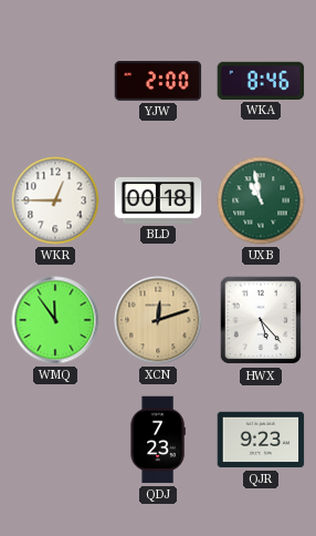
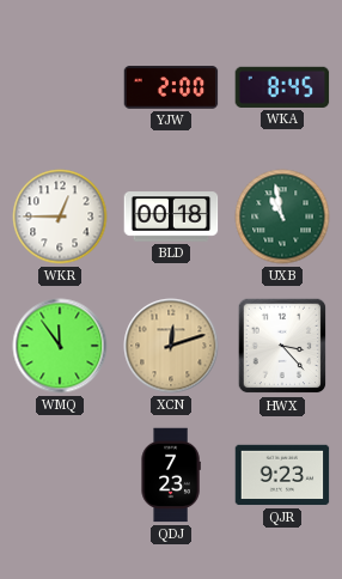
WKA: 8:46 -> 8:45 (282, 87)
HWX: 5:23 -> 3:23 (282, 346)
